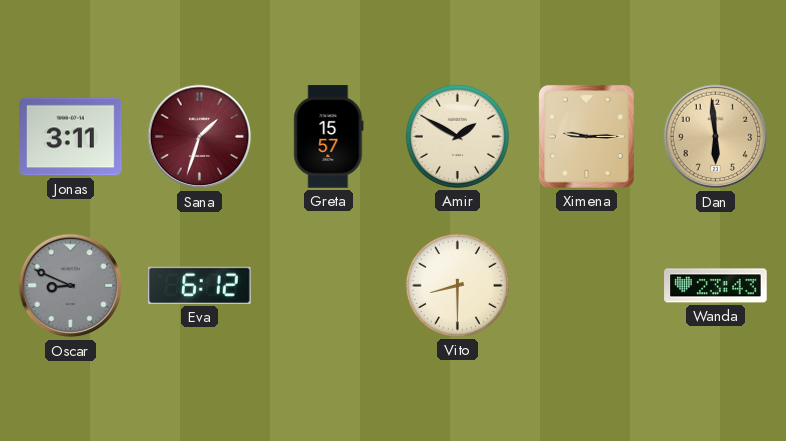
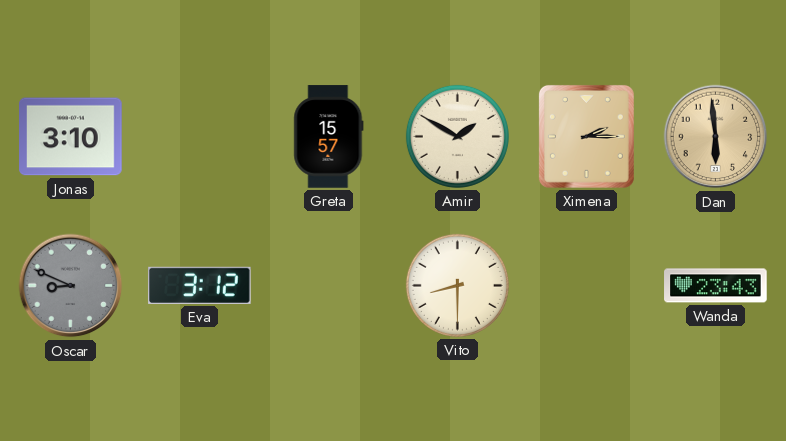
Jonas: 3:11 -> 3:10 (71, 137)
Sana: 1:33 -> none (200, 137)
Ximena: 9:15 -> 2:15 (586, 136)
Eva: 6:12 -> 3:12 (200, 285)
